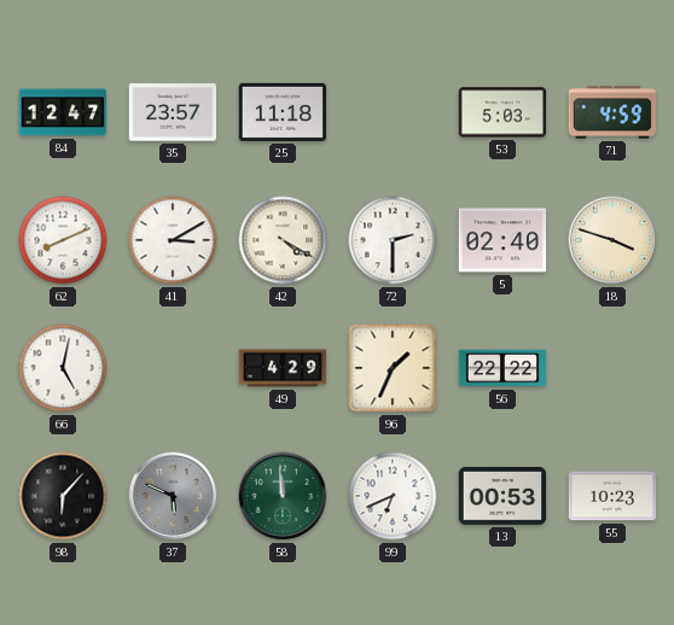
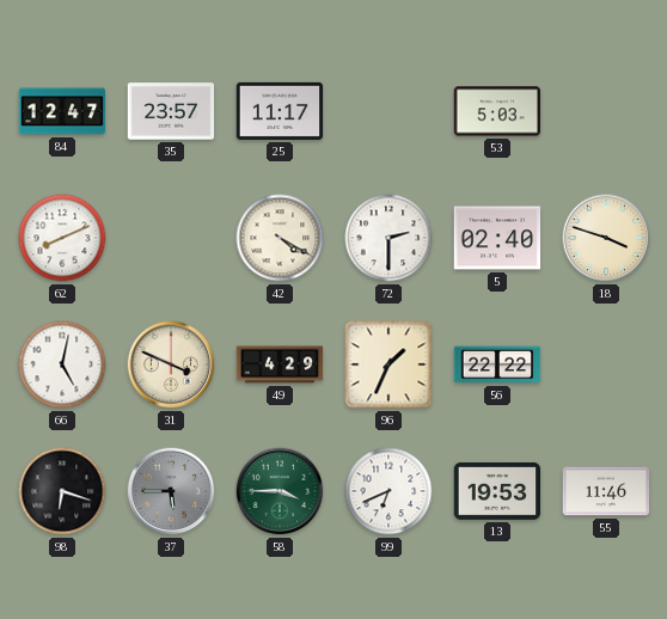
25: 11:18 -> 11:17 (280, 111)
71: 4:59 -> none (612, 112)
41: 3:10 -> none (173, 240)
31: none -> 3:49 (171, 364)
98: 6:07 -> 6:18 (62, 491)
37: 5:49 -> 5:45 (171, 491)
58: 11:59 -> 3:45 (280, 491)
13: 00:53 -> 19:53 (497, 491)
55: 10:23 -> 11:46 (606, 491)
